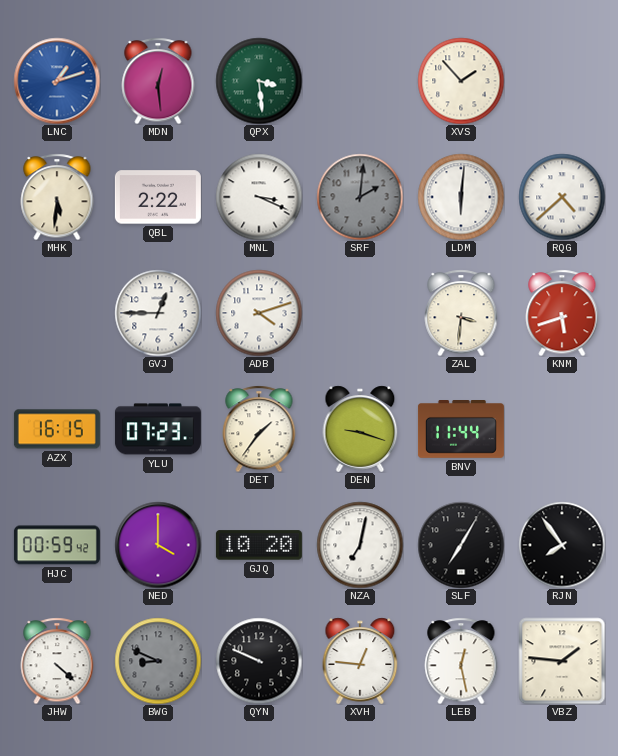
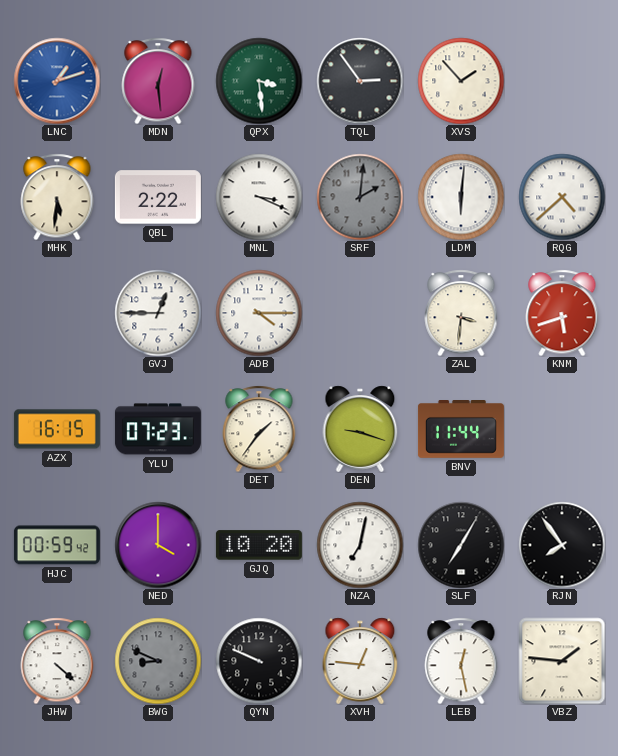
TQL: none -> 2:54 (360, 81)
ADB: 4:12 -> 4:15 (259, 313)
